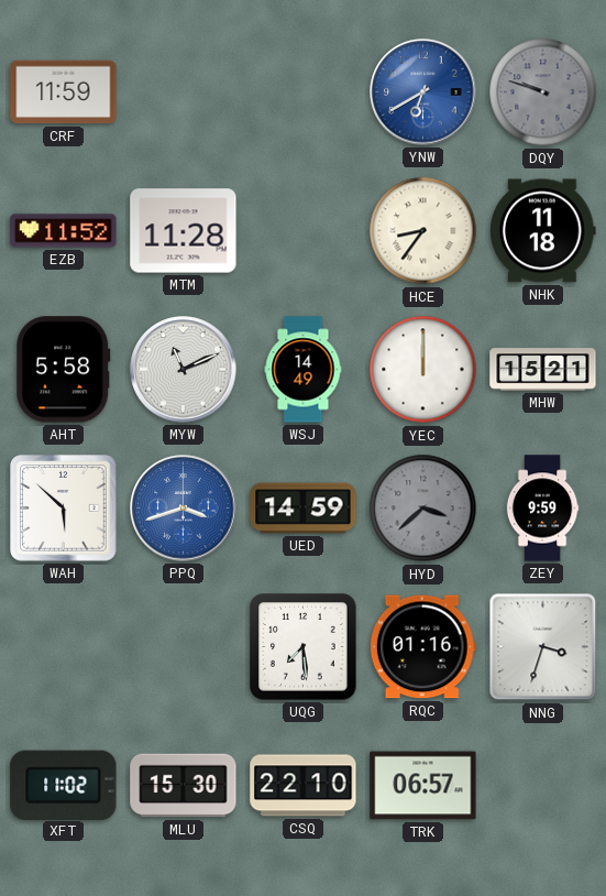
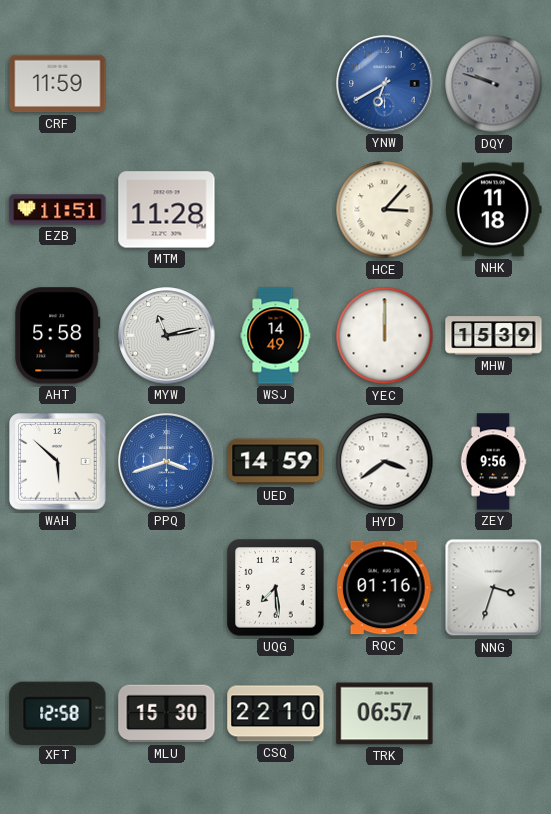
EZB: 11:52 -> 11:51 (58, 210)
HCE: 8:36 -> 3:07 (385, 210)
MYW: 11:11 -> 11:13 (167, 336)
MHW: 15:21 -> 15:39 (494, 336)
HYD: 3:38 -> 3:39 (385, 462)
HYD dial: grey -> white (385, 462)
ZEY: 9:59 -> 9:56 (493, 462)
XFT: 11:02 -> 12:58 (58, 713)
